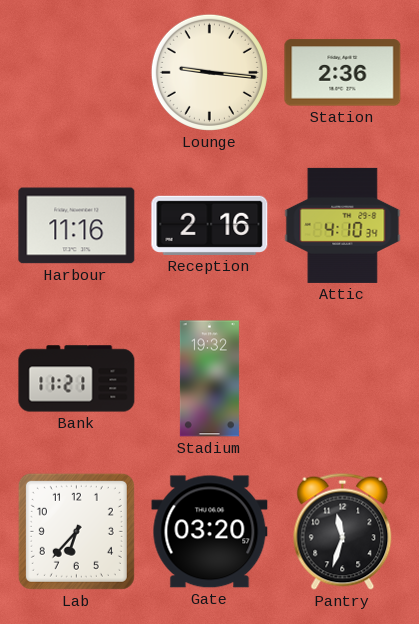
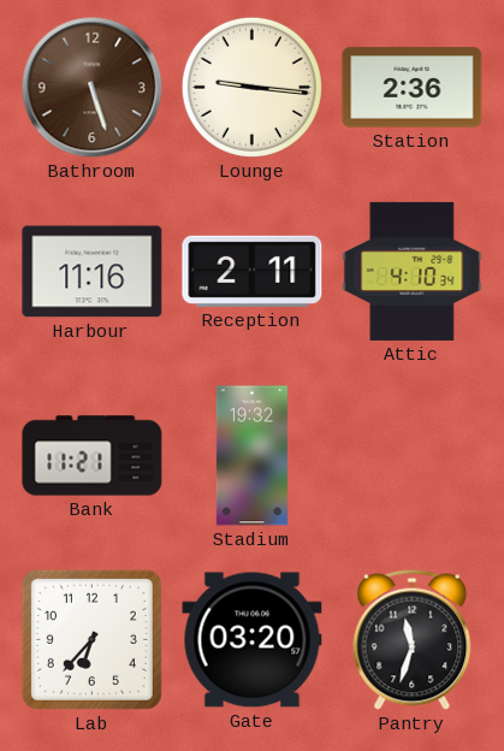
Bathroom: none -> 5:27 (93, 88)
Reception: 2:16 -> 2:11 (253, 271)
